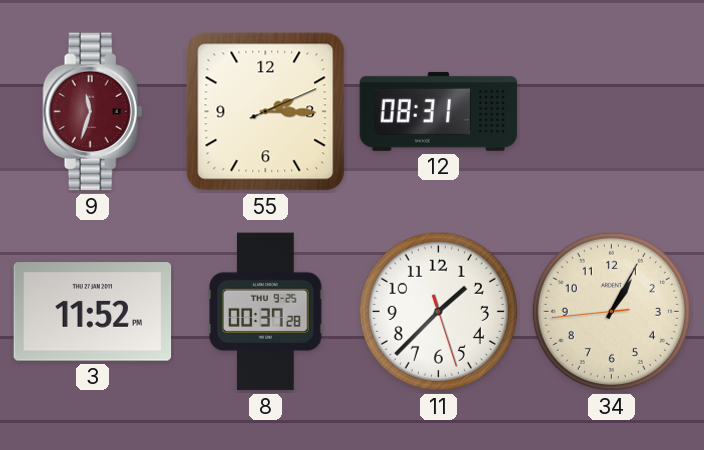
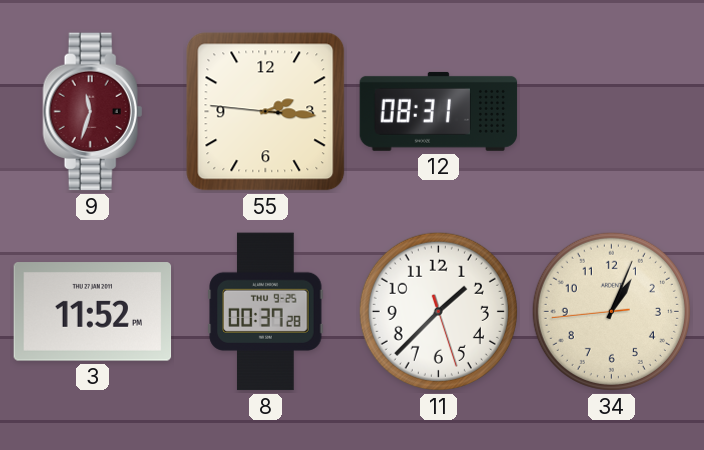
55: 2:15:11 -> 2:15:46 (266, 112)
34: 1:04 -> 1:03 (611, 311)
